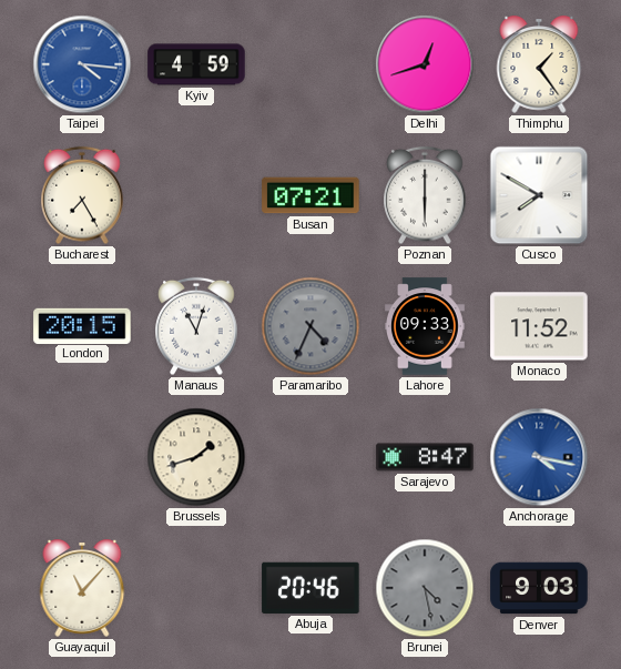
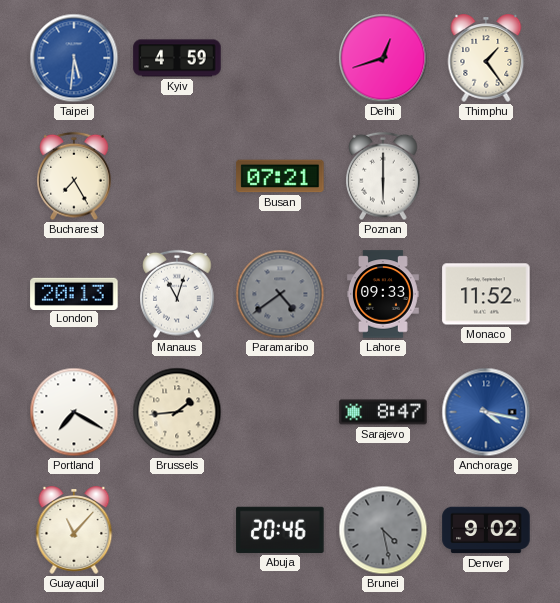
Taipei: 4:16 -> 5:31 (74, 58)
Cusco: 7:50 -> none (539, 195)
London: 20:15 -> 20:13 (74, 293)
Paramaribo: 4:34 -> 4:39 (280, 294)
Portland: none -> 7:20 (74, 412)
Brussels: 1:42 -> 1:44 (177, 412)
Denver: 9:03 -> 9:02 (486, 530)
